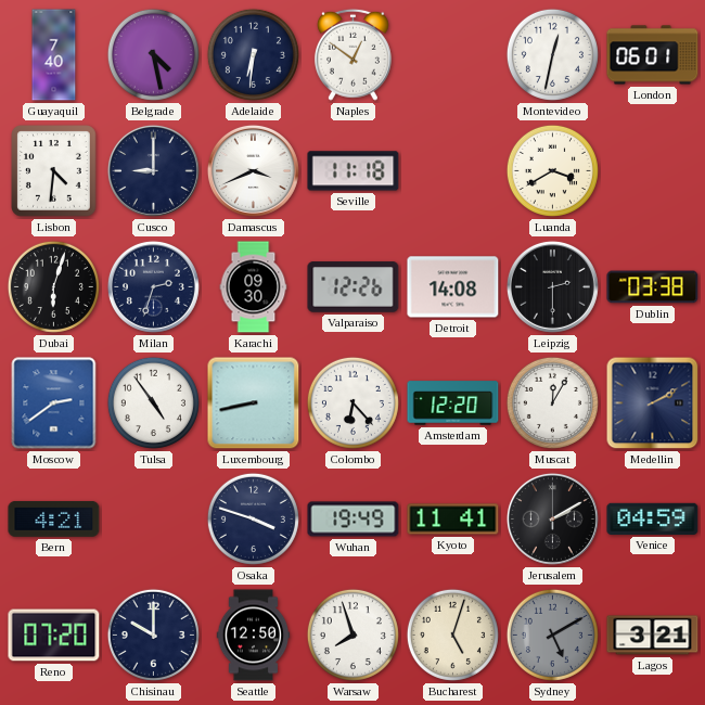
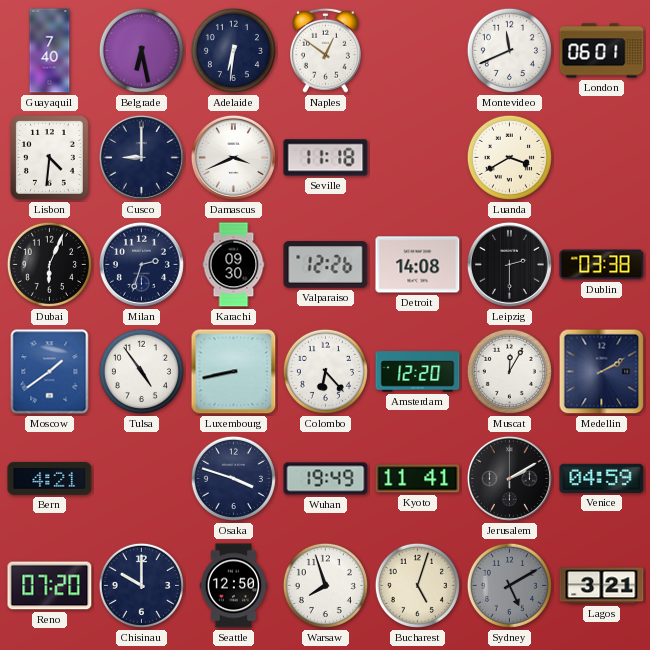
Belgrade: 4:28 -> 6:28 (141, 50)
Montevideo: 12:32 -> 11:41 (509, 50)
Dubai: 6:03 -> 6:04 (49, 264)
Moscow: 2:39 -> 1:39 (50, 372)
